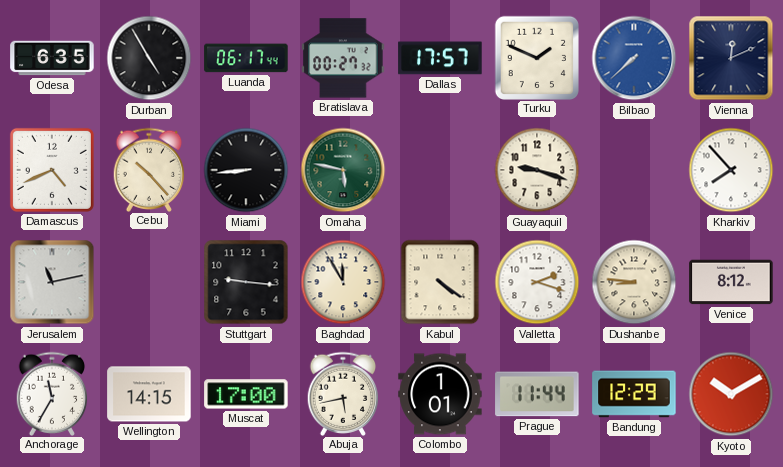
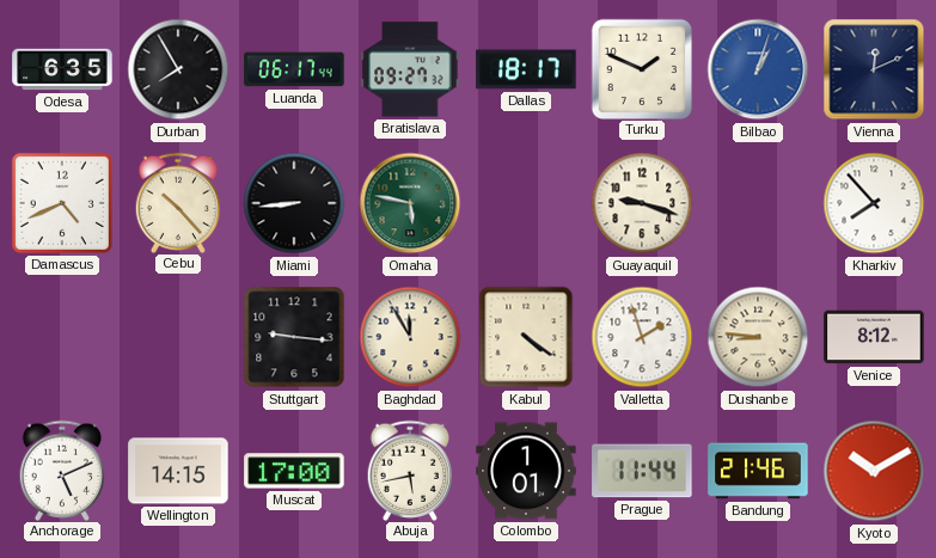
Durban: 4:55 -> 7:55 (178, 69)
Bratislava: 00:27 -> 09:27 (410, 69)
Dallas: 17:57 -> 18:17 (526, 69)
Bilbao: 7:38 -> 1:03 (758, 69)
Jerusalem: 11:13 -> none (52, 282)
Valletta: 2:18 -> 1:57 (642, 337)
Anchorage: 11:35 -> 5:11 (62, 470)
Bandung: 12:29 -> 21:46 (758, 471)
